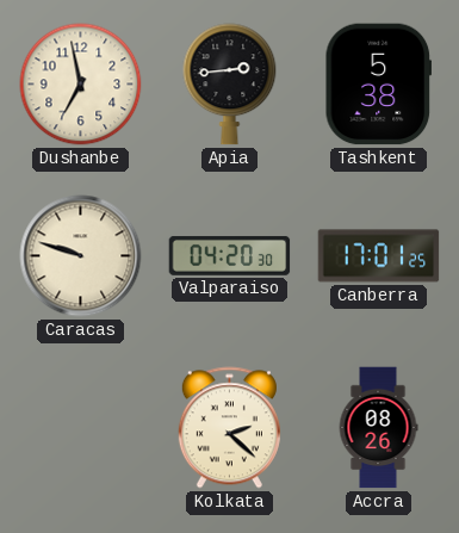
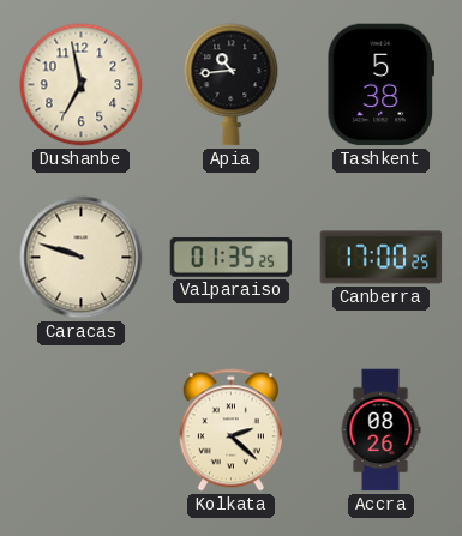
Apia: 2:44 -> 10:44 (232, 85)
Valparaiso: 04:20 -> 01:35 (232, 257)
Canberra: 17:01 -> 17:00 (382, 258)
